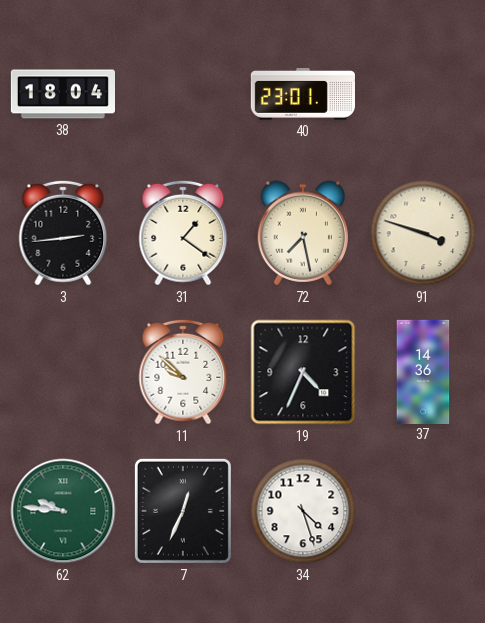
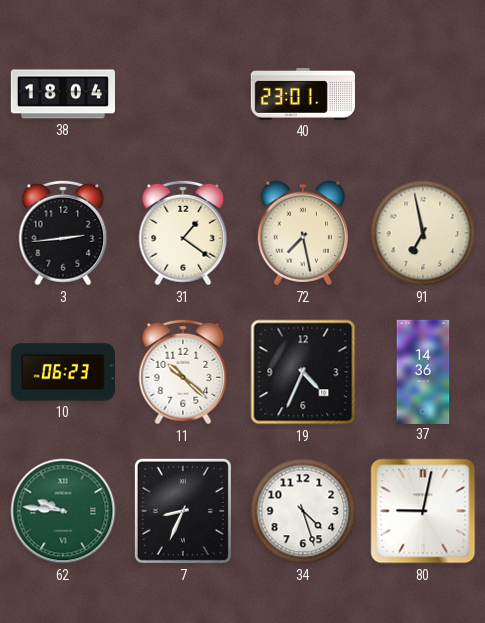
91: 3:48 -> 6:58 (423, 233)
10: none -> 06:23 (63, 372)
11: 9:52 -> 10:22 (183, 372)
7: 12:34 -> 8:34 (183, 511)
80: none -> 9:02 (423, 511)
